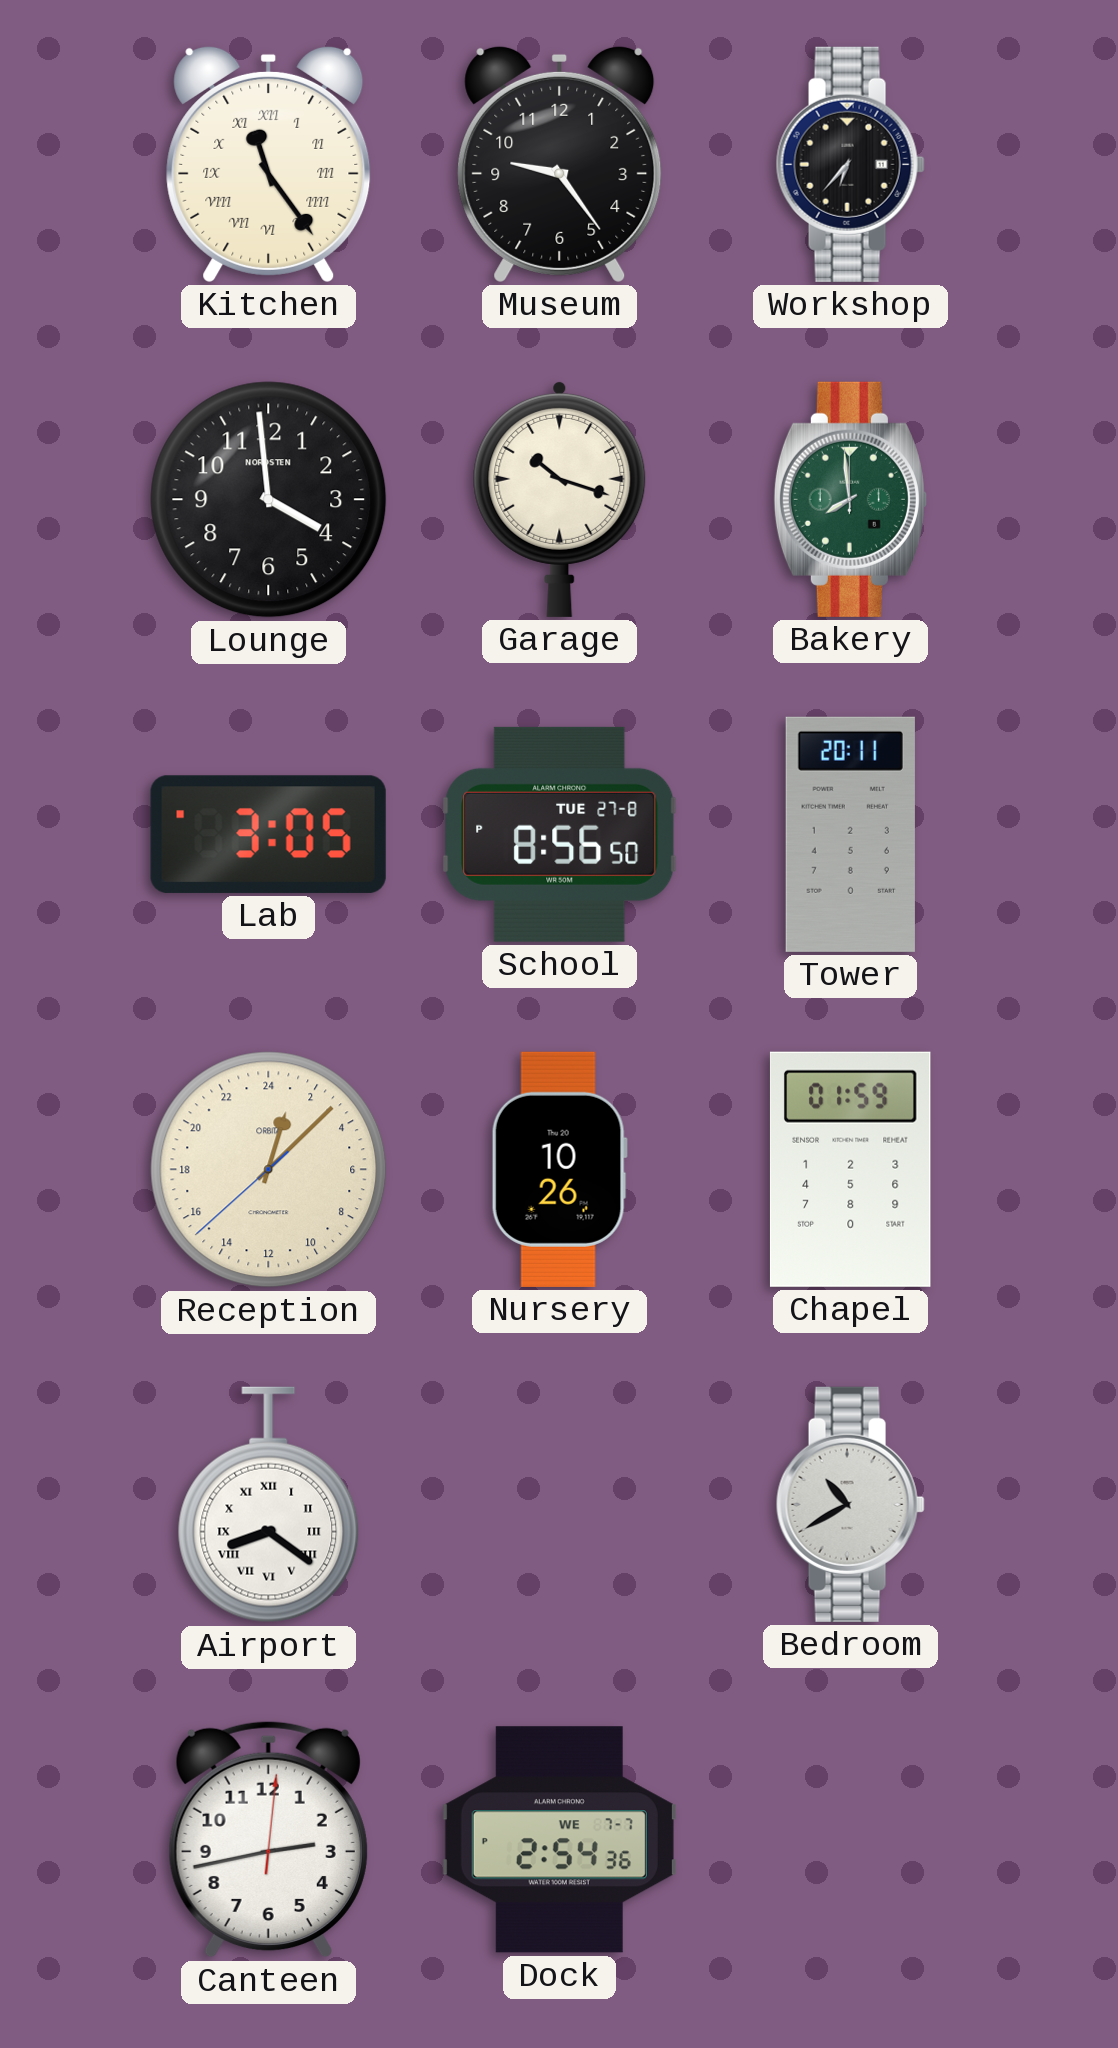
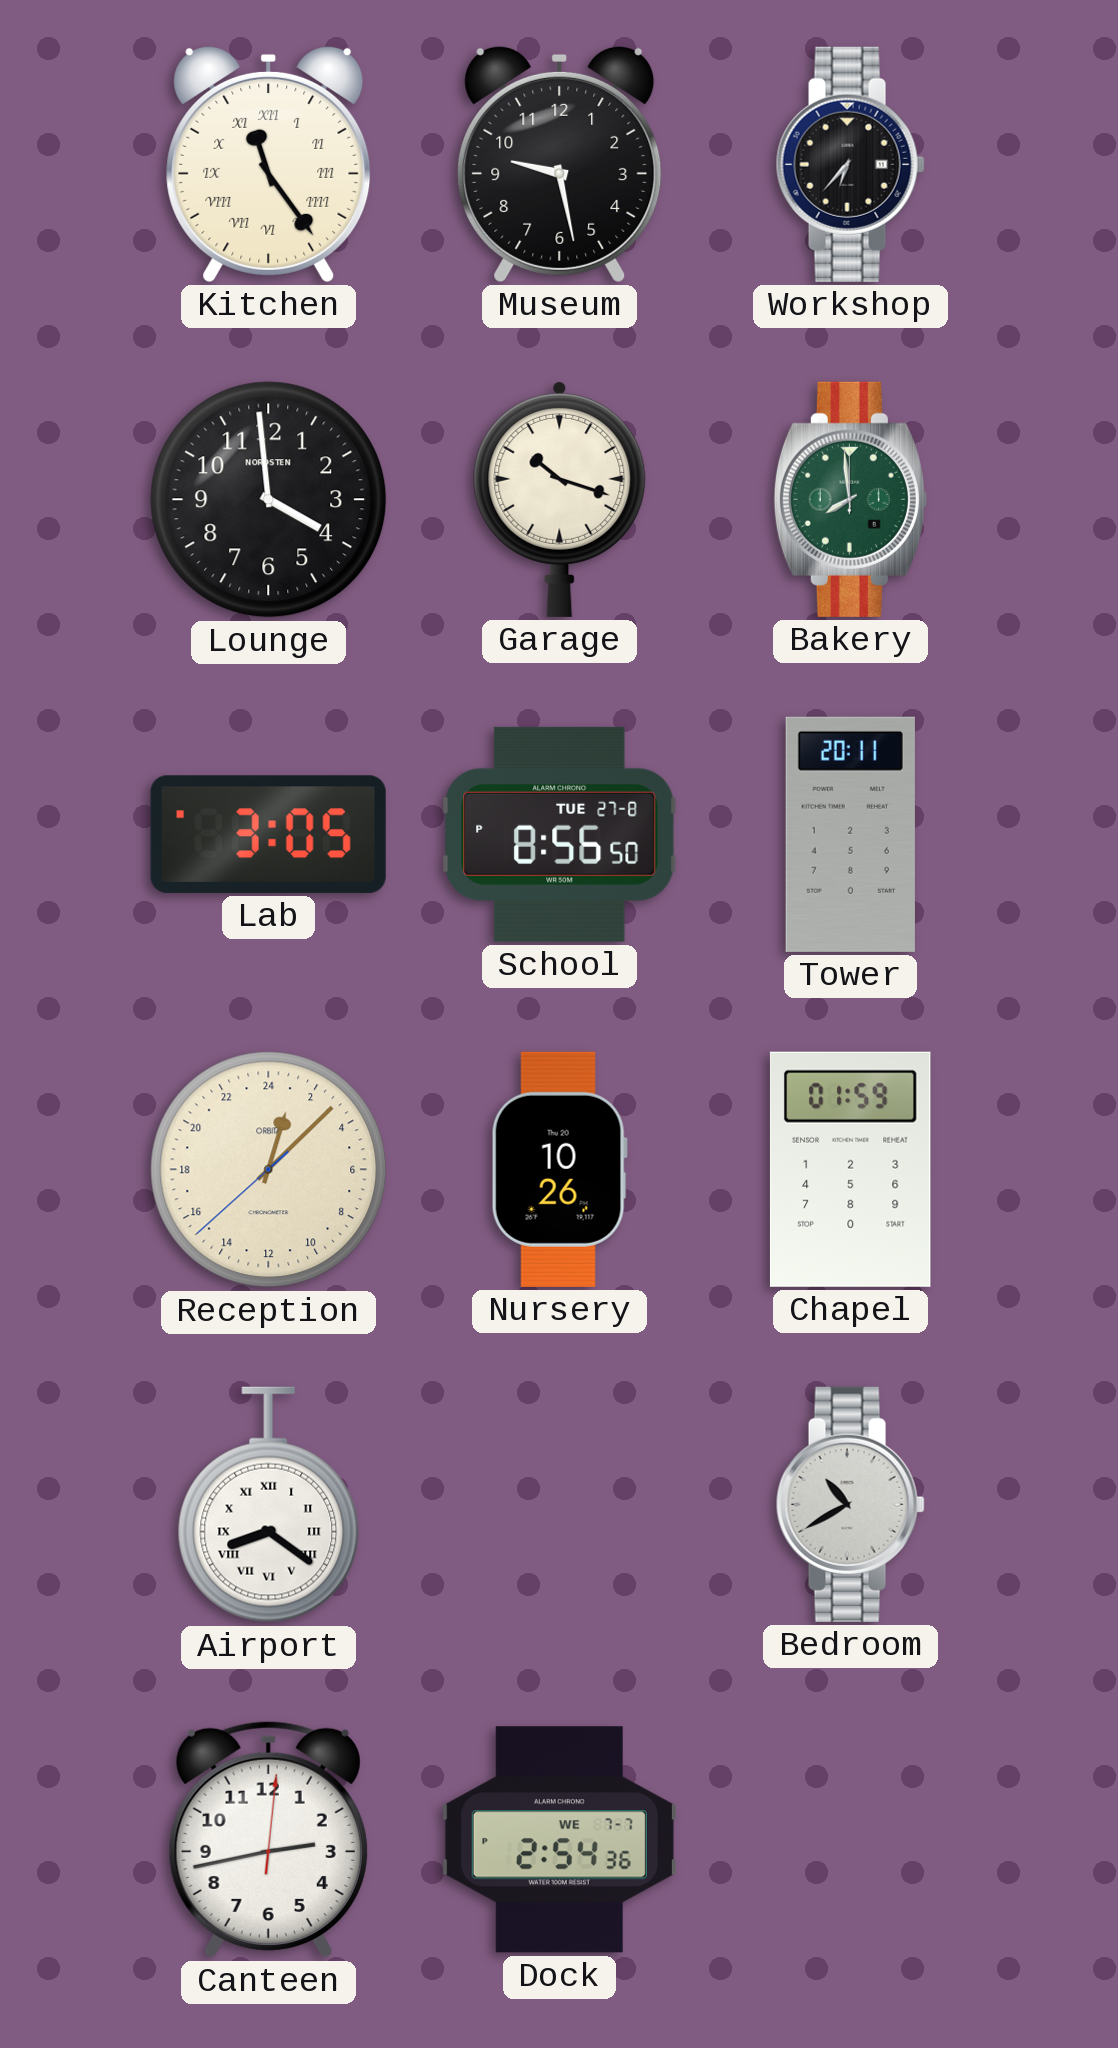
Museum: 9:24 -> 9:28 (560, 164)
